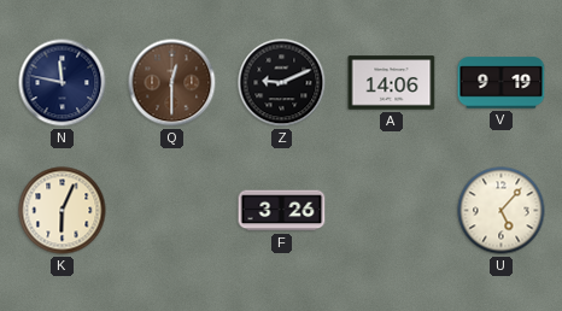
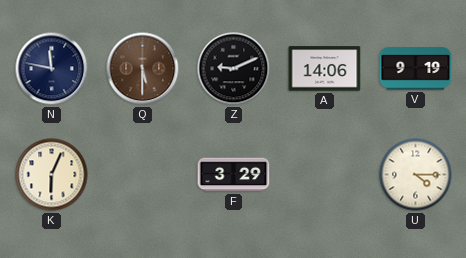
Q: 12:30 -> 5:30 (143, 69)
F: 3:26 -> 3:29 (234, 175)
U: 5:07 -> 4:15 (416, 175)
